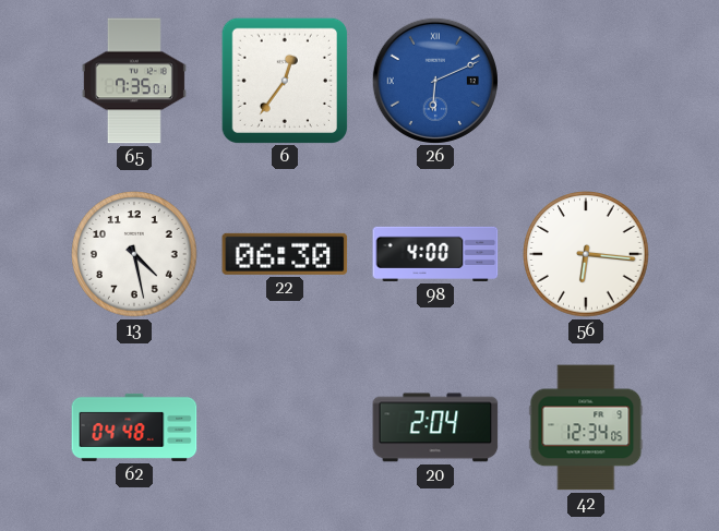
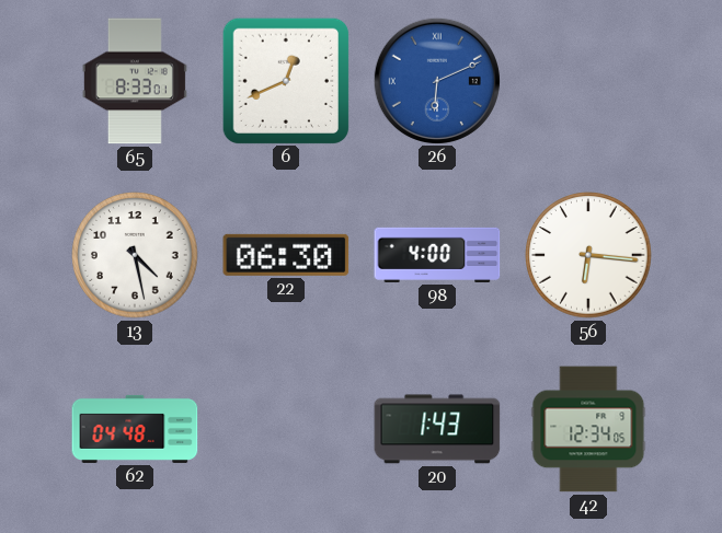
65: 7:35 -> 8:33 (135, 81)
6: 12:36 -> 12:41 (285, 80)
20: 2:04 -> 1:43 (437, 429)
